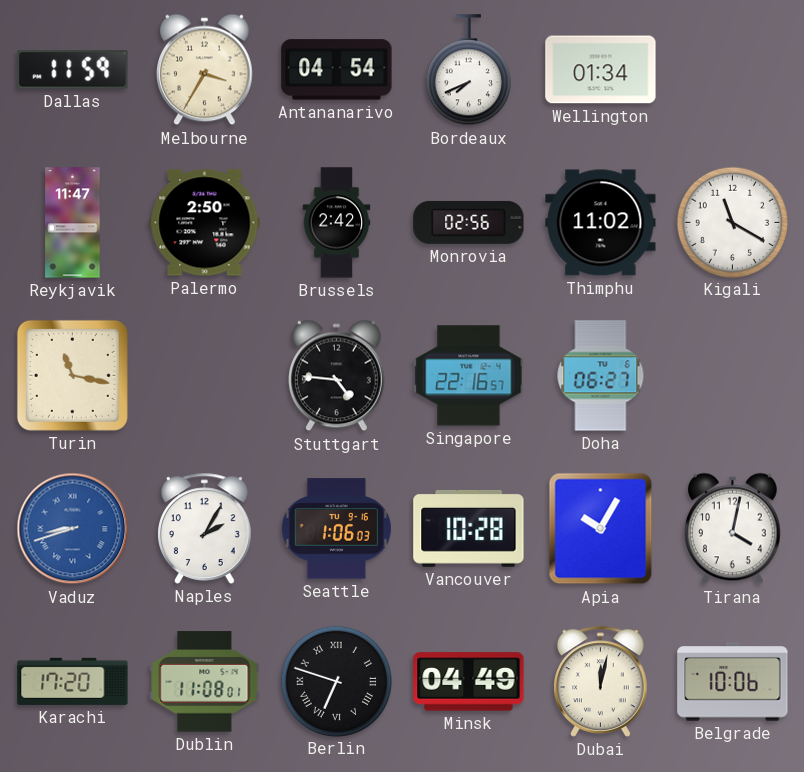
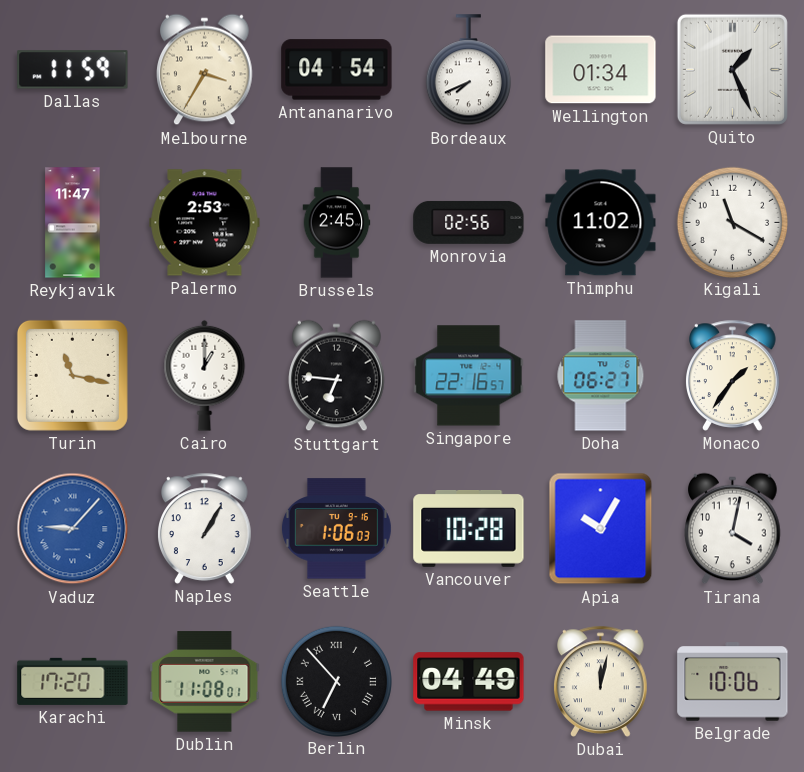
Quito: none -> 1:26 (732, 69)
Palermo: 2:50 -> 2:53 (205, 223)
Brussels: 2:42 -> 2:45 (337, 223)
Cairo: none -> 1:00 (205, 375)
Stuttgart: 4:46 -> 6:46 (337, 376)
Monaco: none -> 1:36 (733, 375)
Vaduz: 8:42 -> 9:07 (73, 529)
Naples: 2:05 -> 1:05 (205, 528)
Berlin: 6:48 -> 6:53 (336, 681)
